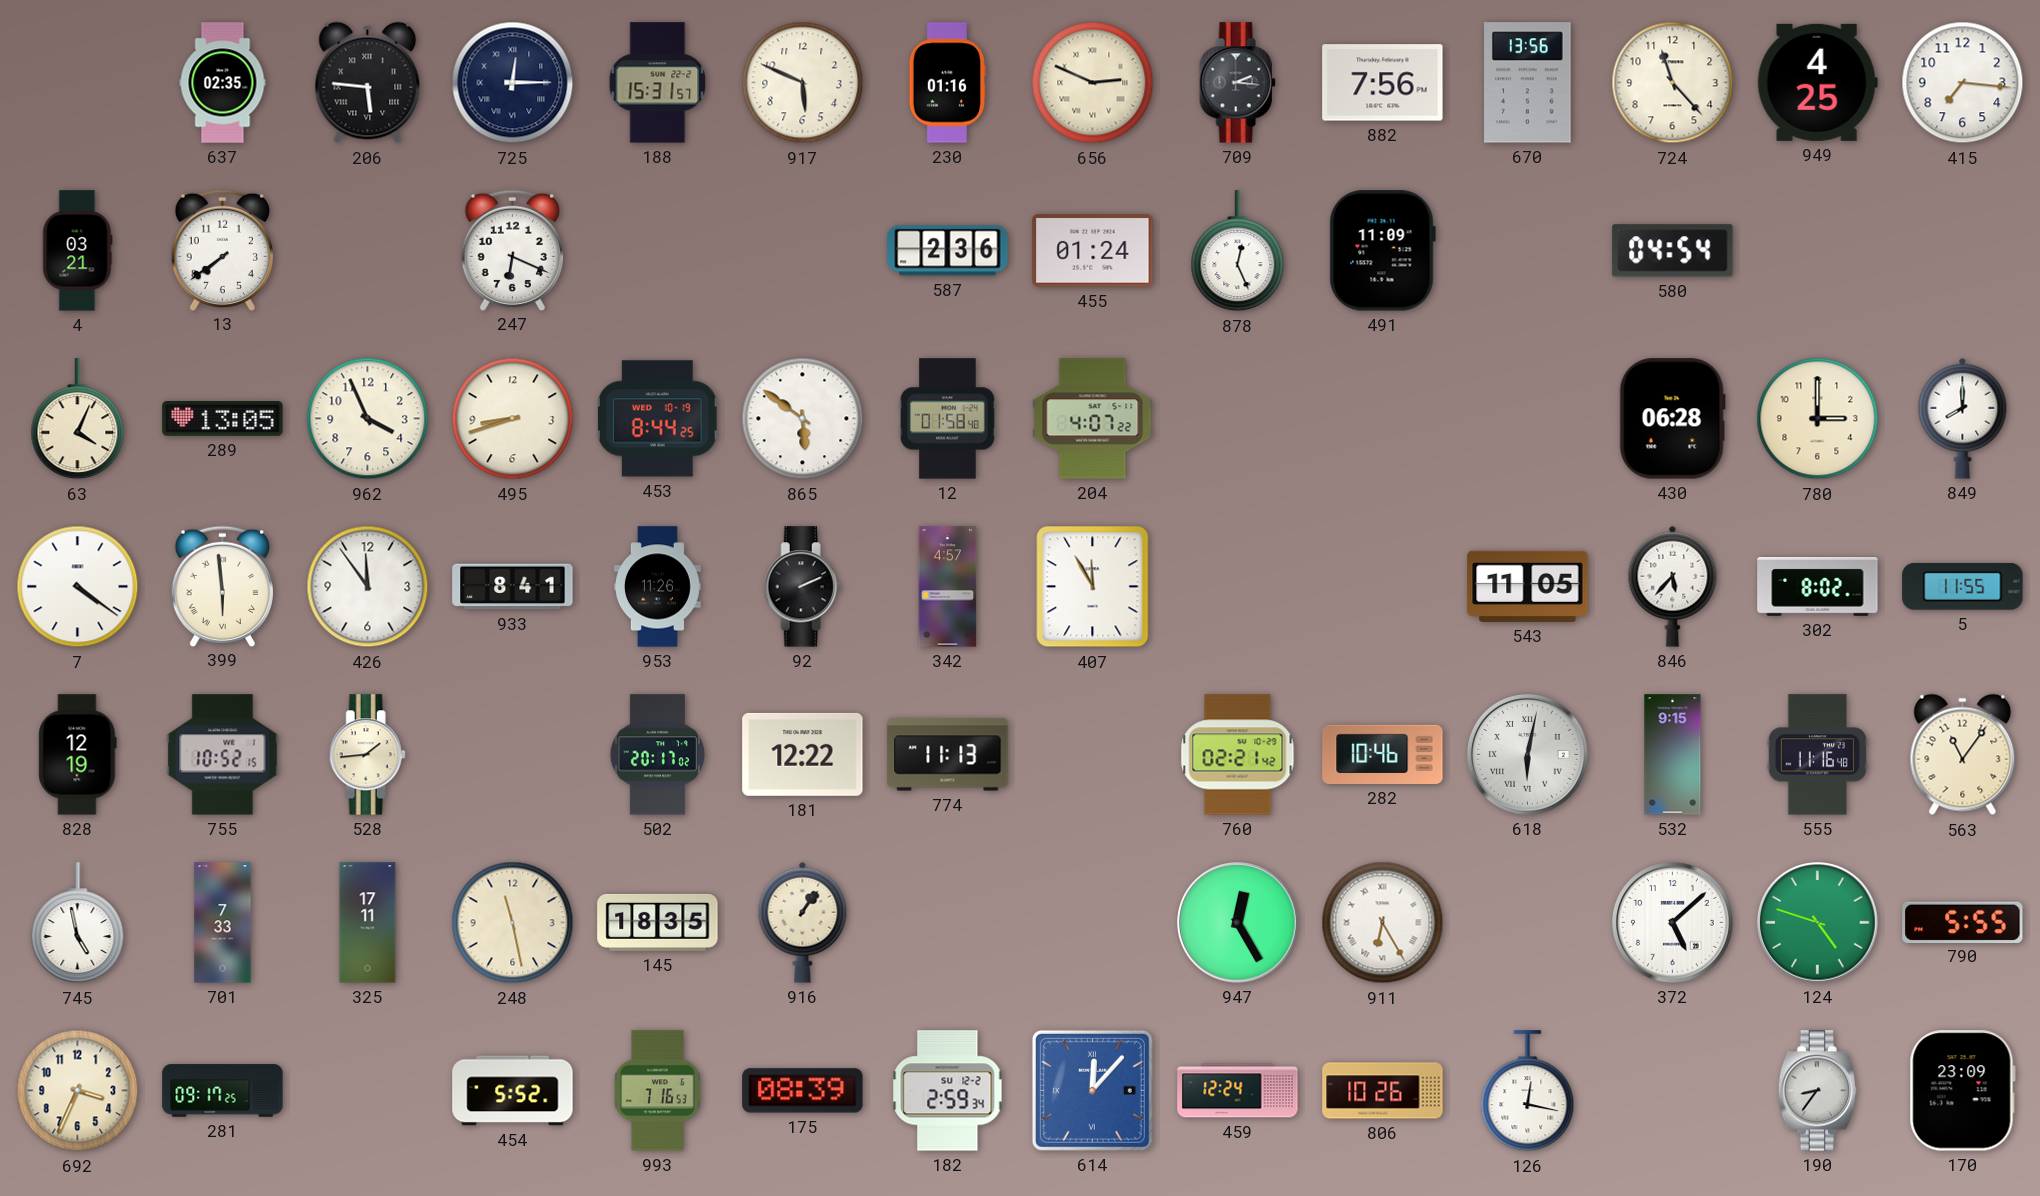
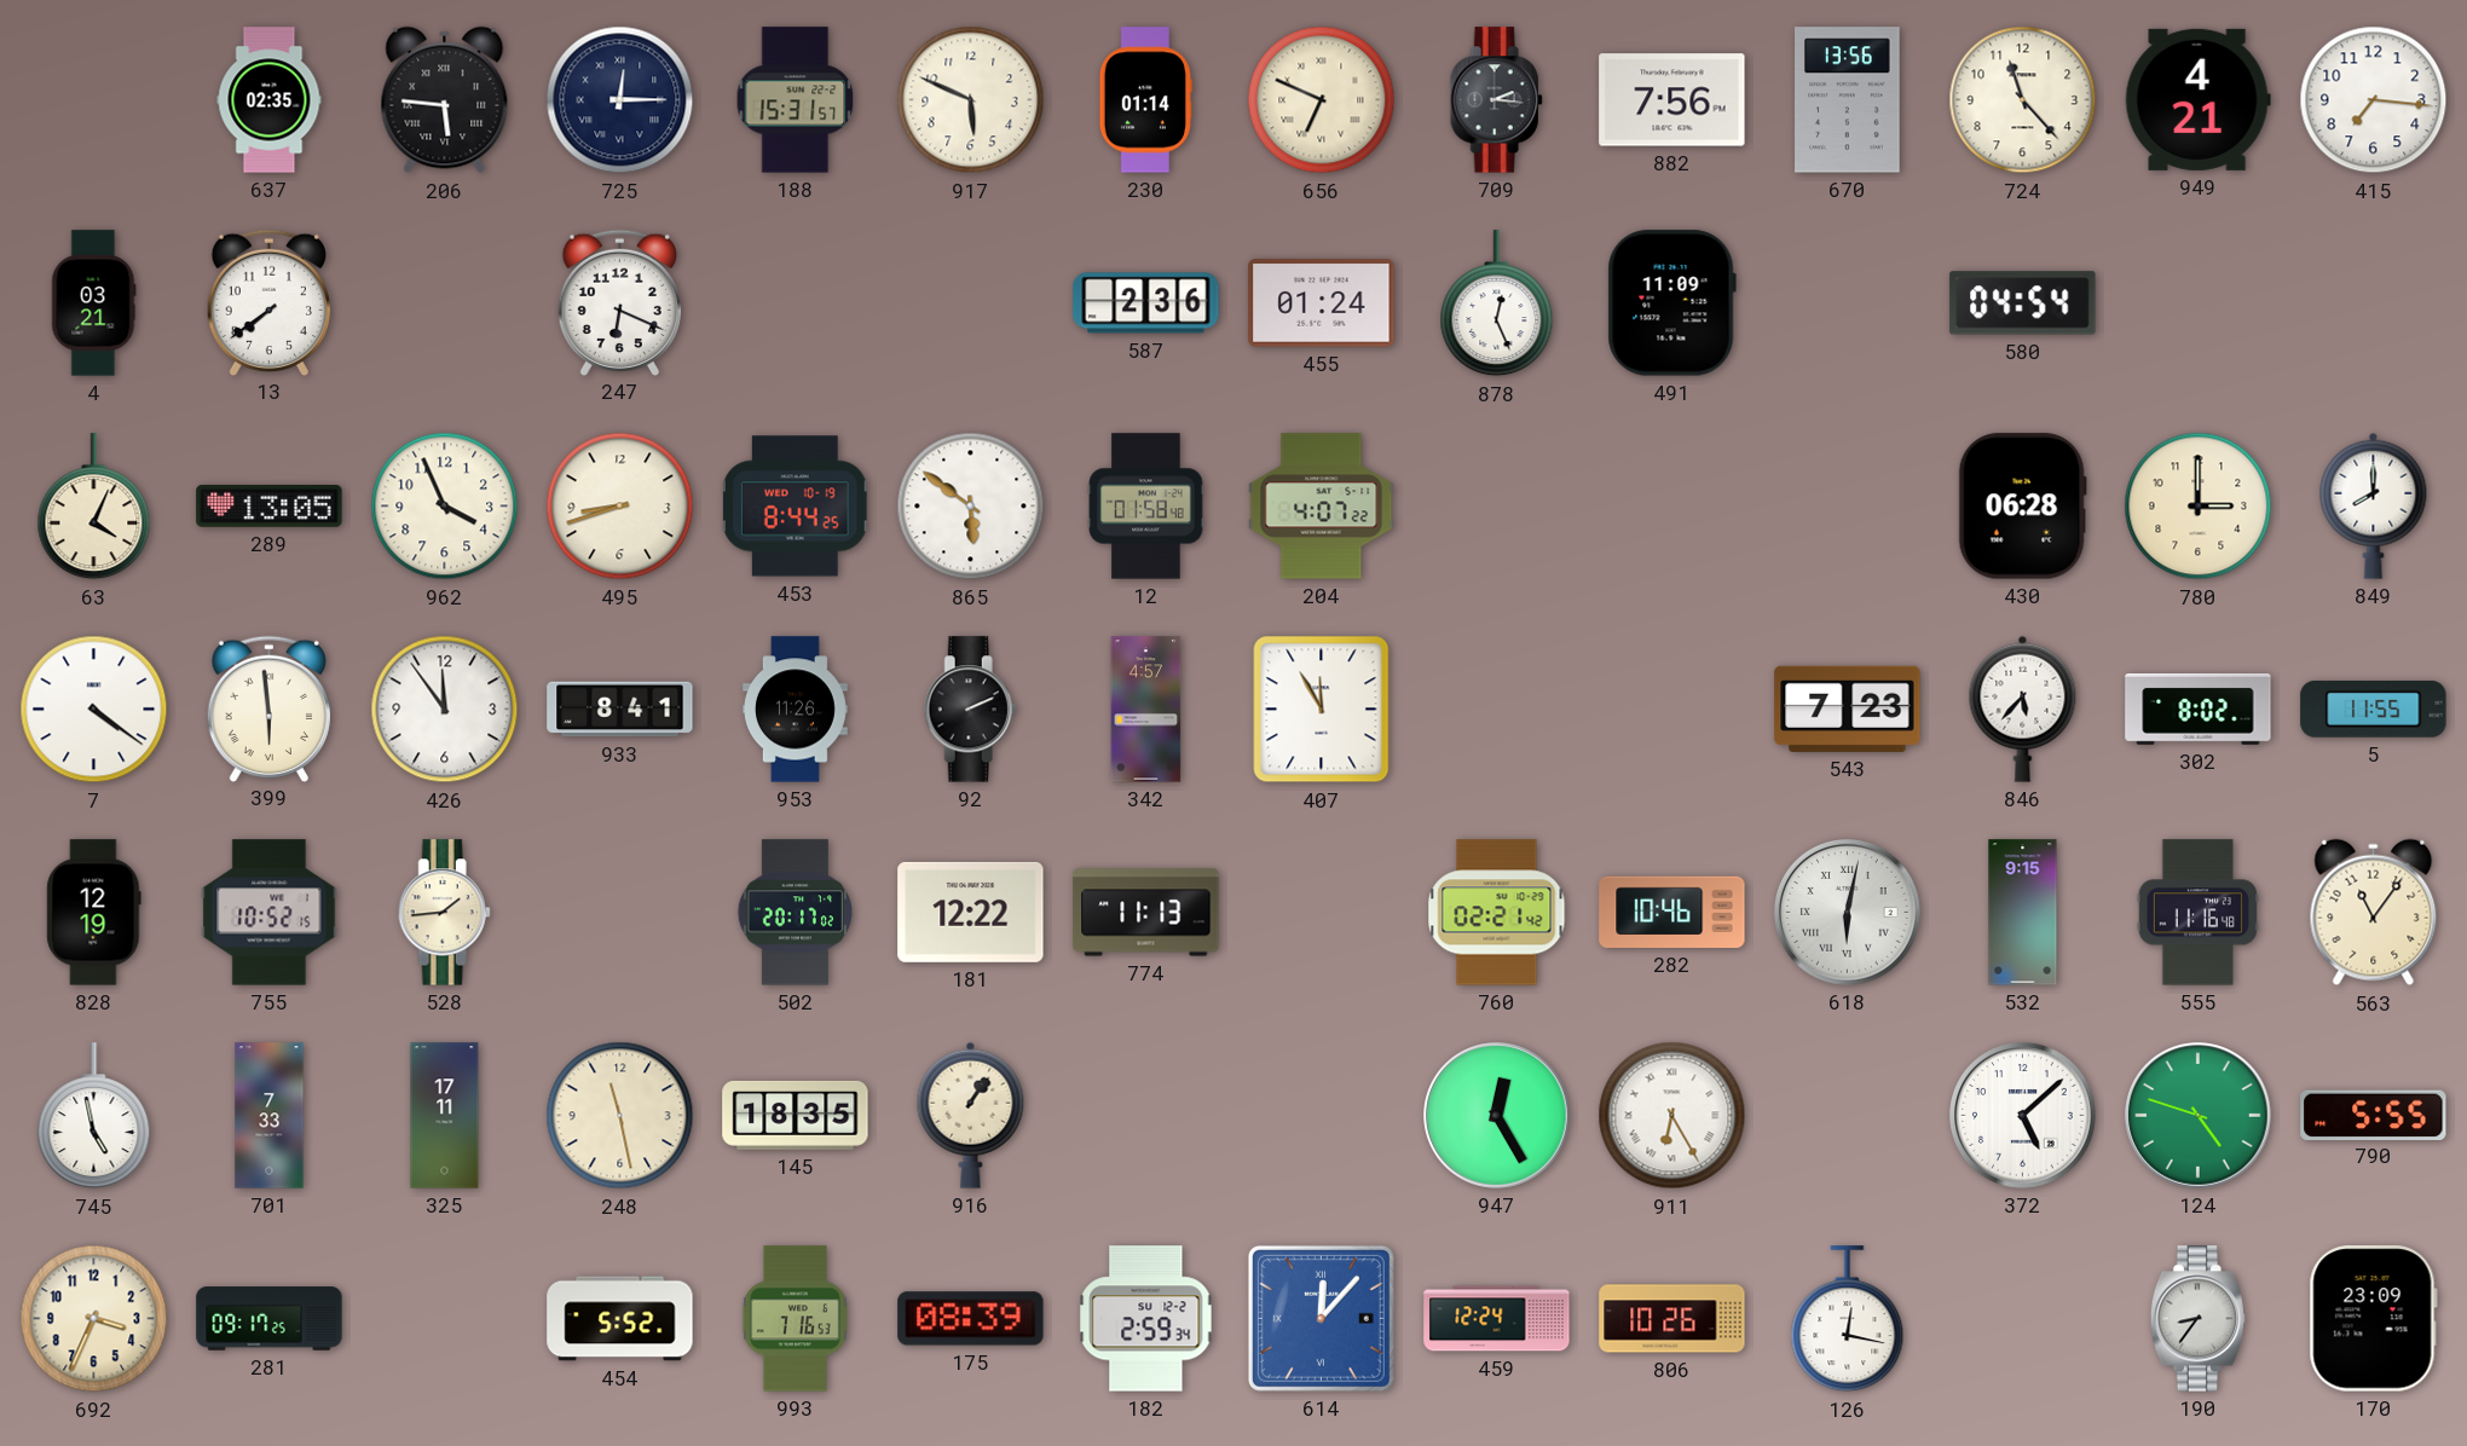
230: 01:16 -> 01:14 (1145, 100)
656: 2:49 -> 6:49 (1322, 100)
949: 4:25 -> 4:21 (2197, 99)
543: 11:05 -> 7:23 (1848, 708)
